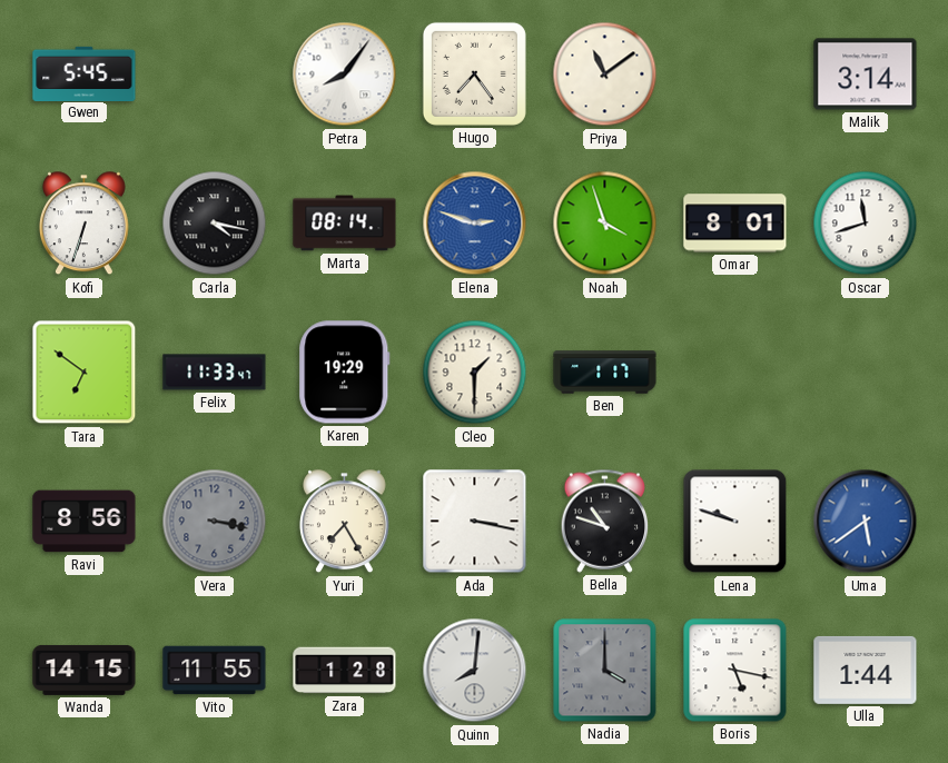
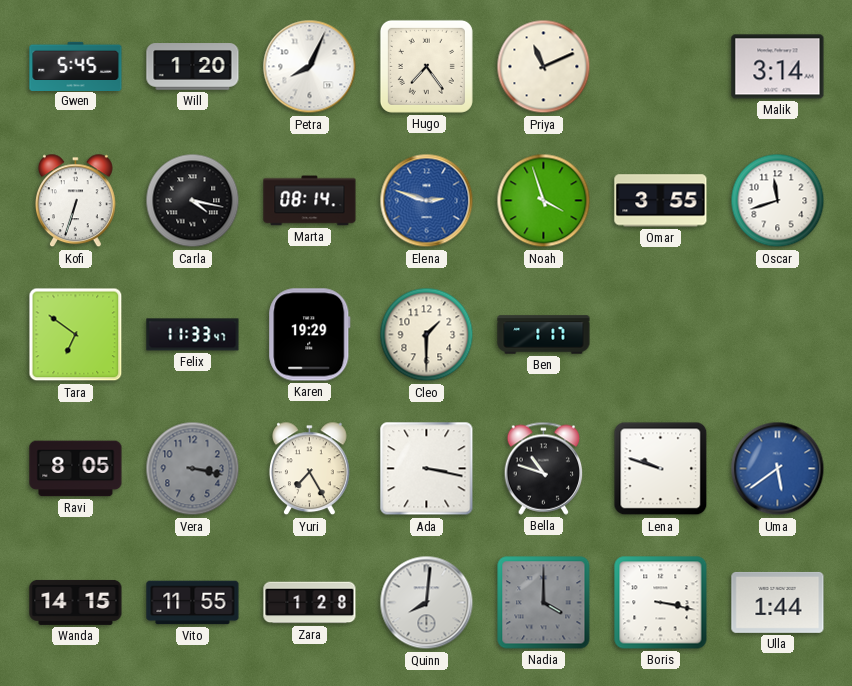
Will: none -> 1:20 (193, 67)
Petra: 8:06 -> 8:04 (310, 67)
Priya: 11:09 -> 11:11 (544, 67)
Omar: 8:01 -> 3:55 (661, 201)
Ravi: 8:56 -> 8:05 (76, 469)
Boris: 5:17 -> 3:17 (661, 603)
